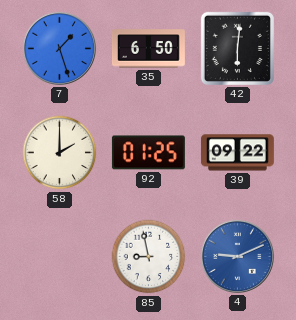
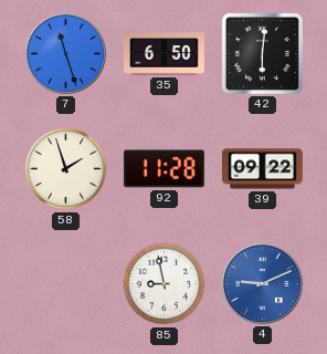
7: 1:27 -> 11:27 (65, 53)
58: 2:00 -> 1:57 (66, 169)
92: 01:25 -> 11:28 (163, 169)
